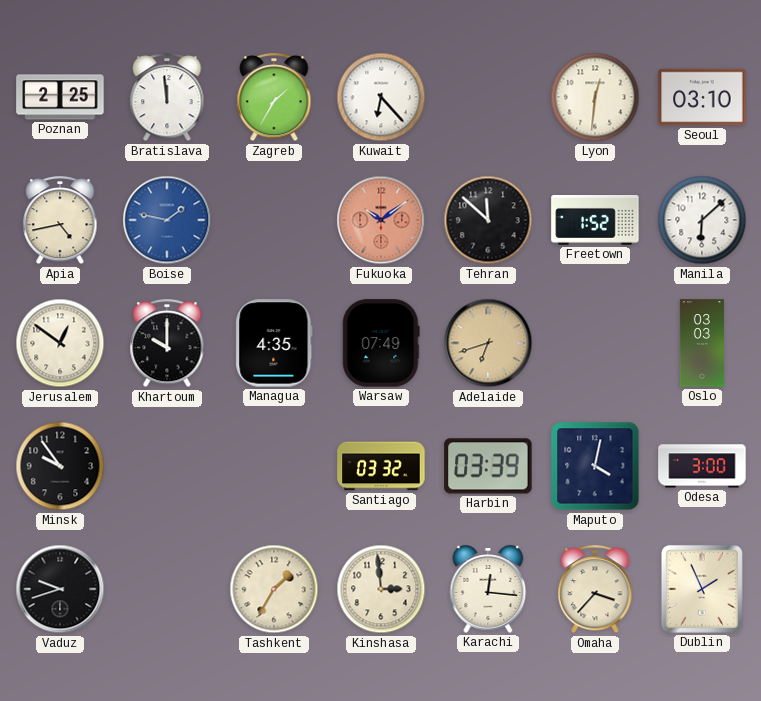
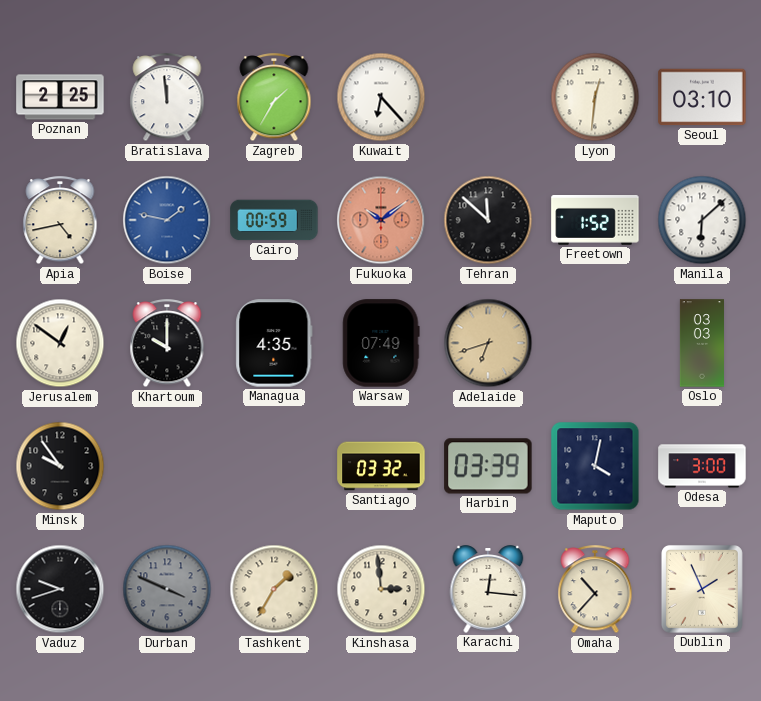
Cairo: none -> 00:59 (274, 220)
Durban: none -> 3:49 (167, 589)
Omaha: 3:37 -> 10:37 (595, 590)
